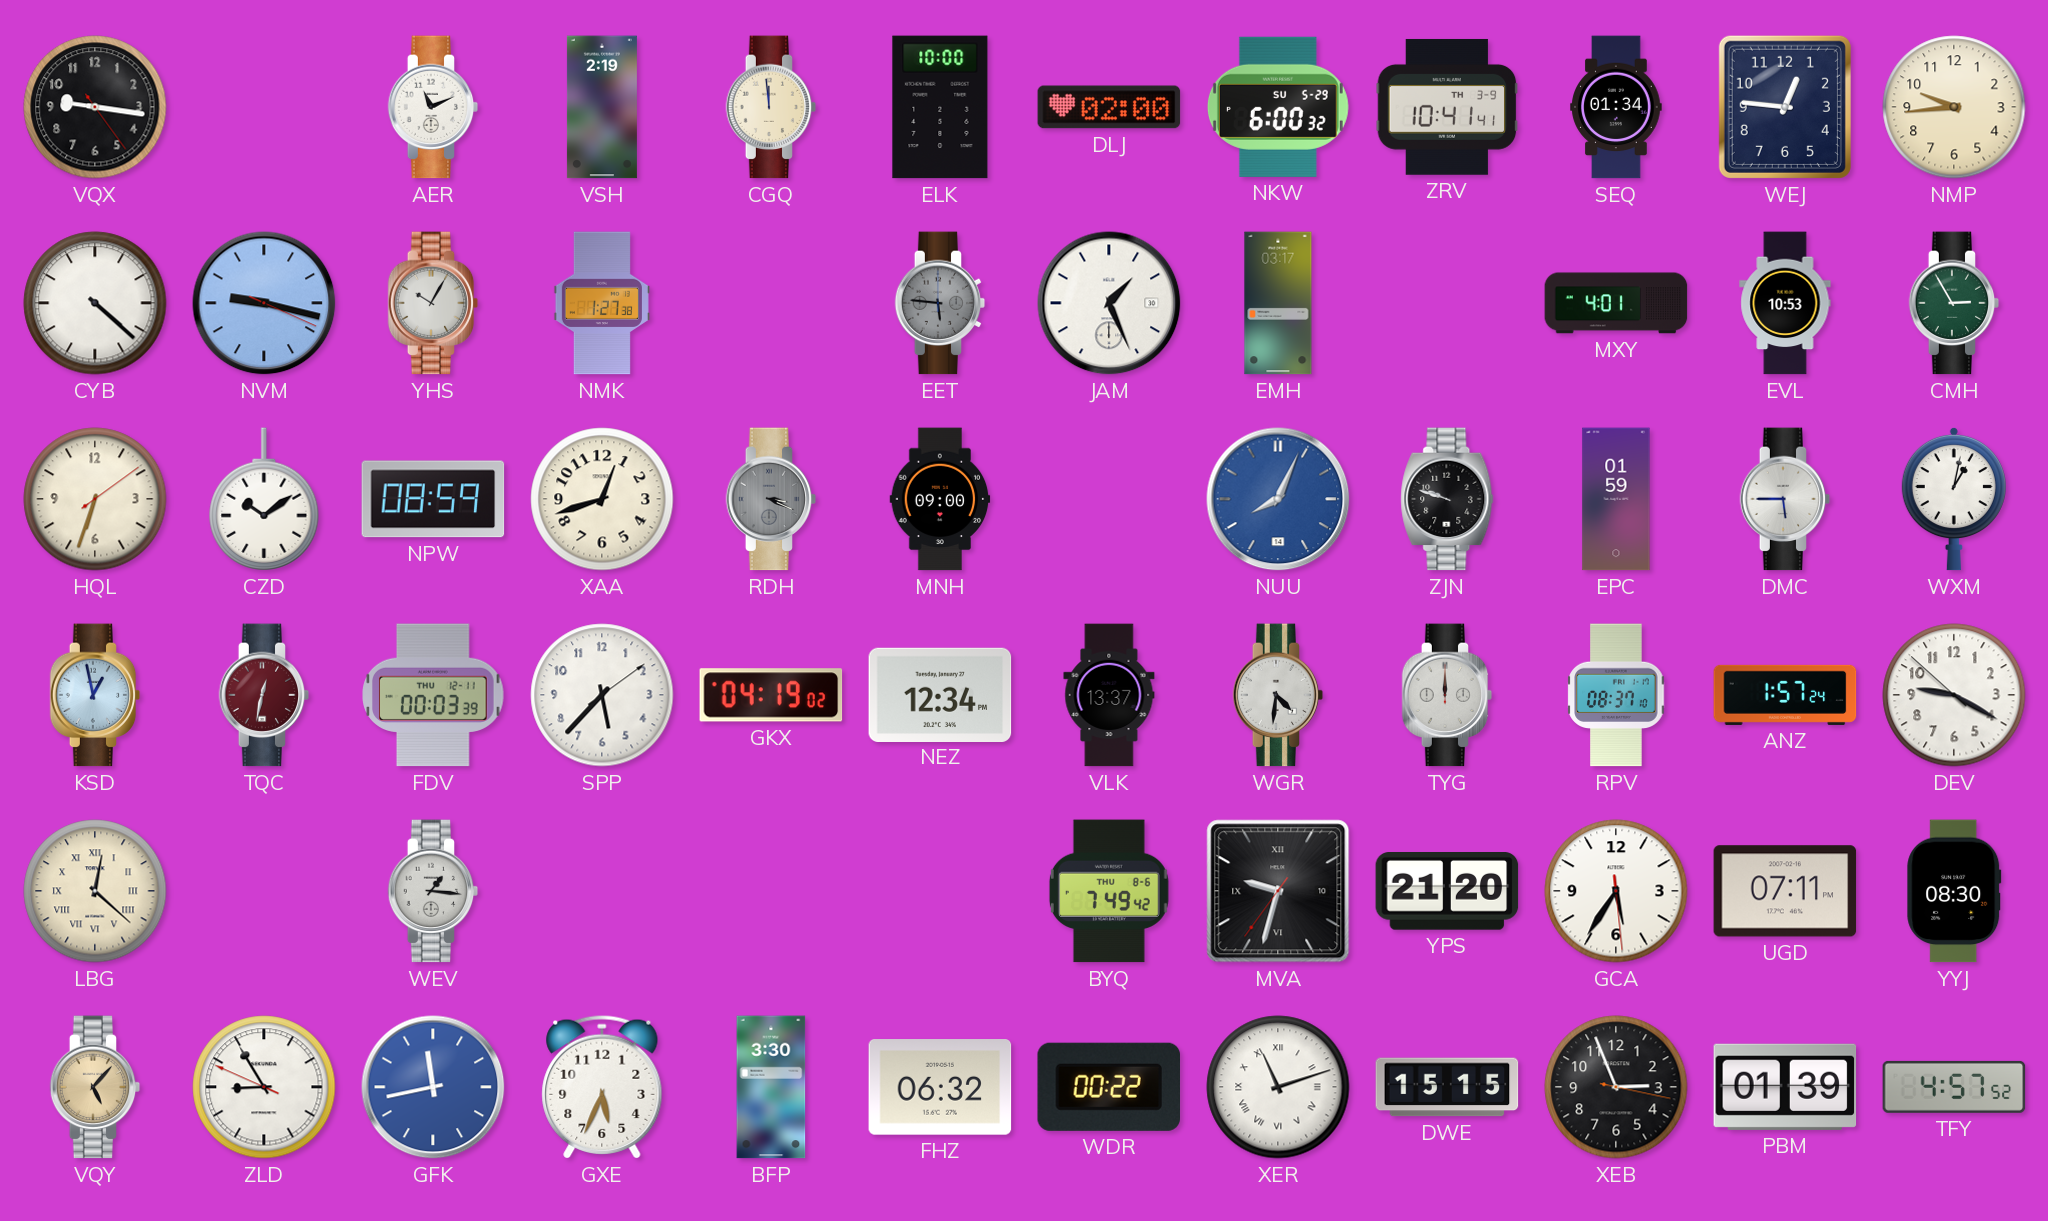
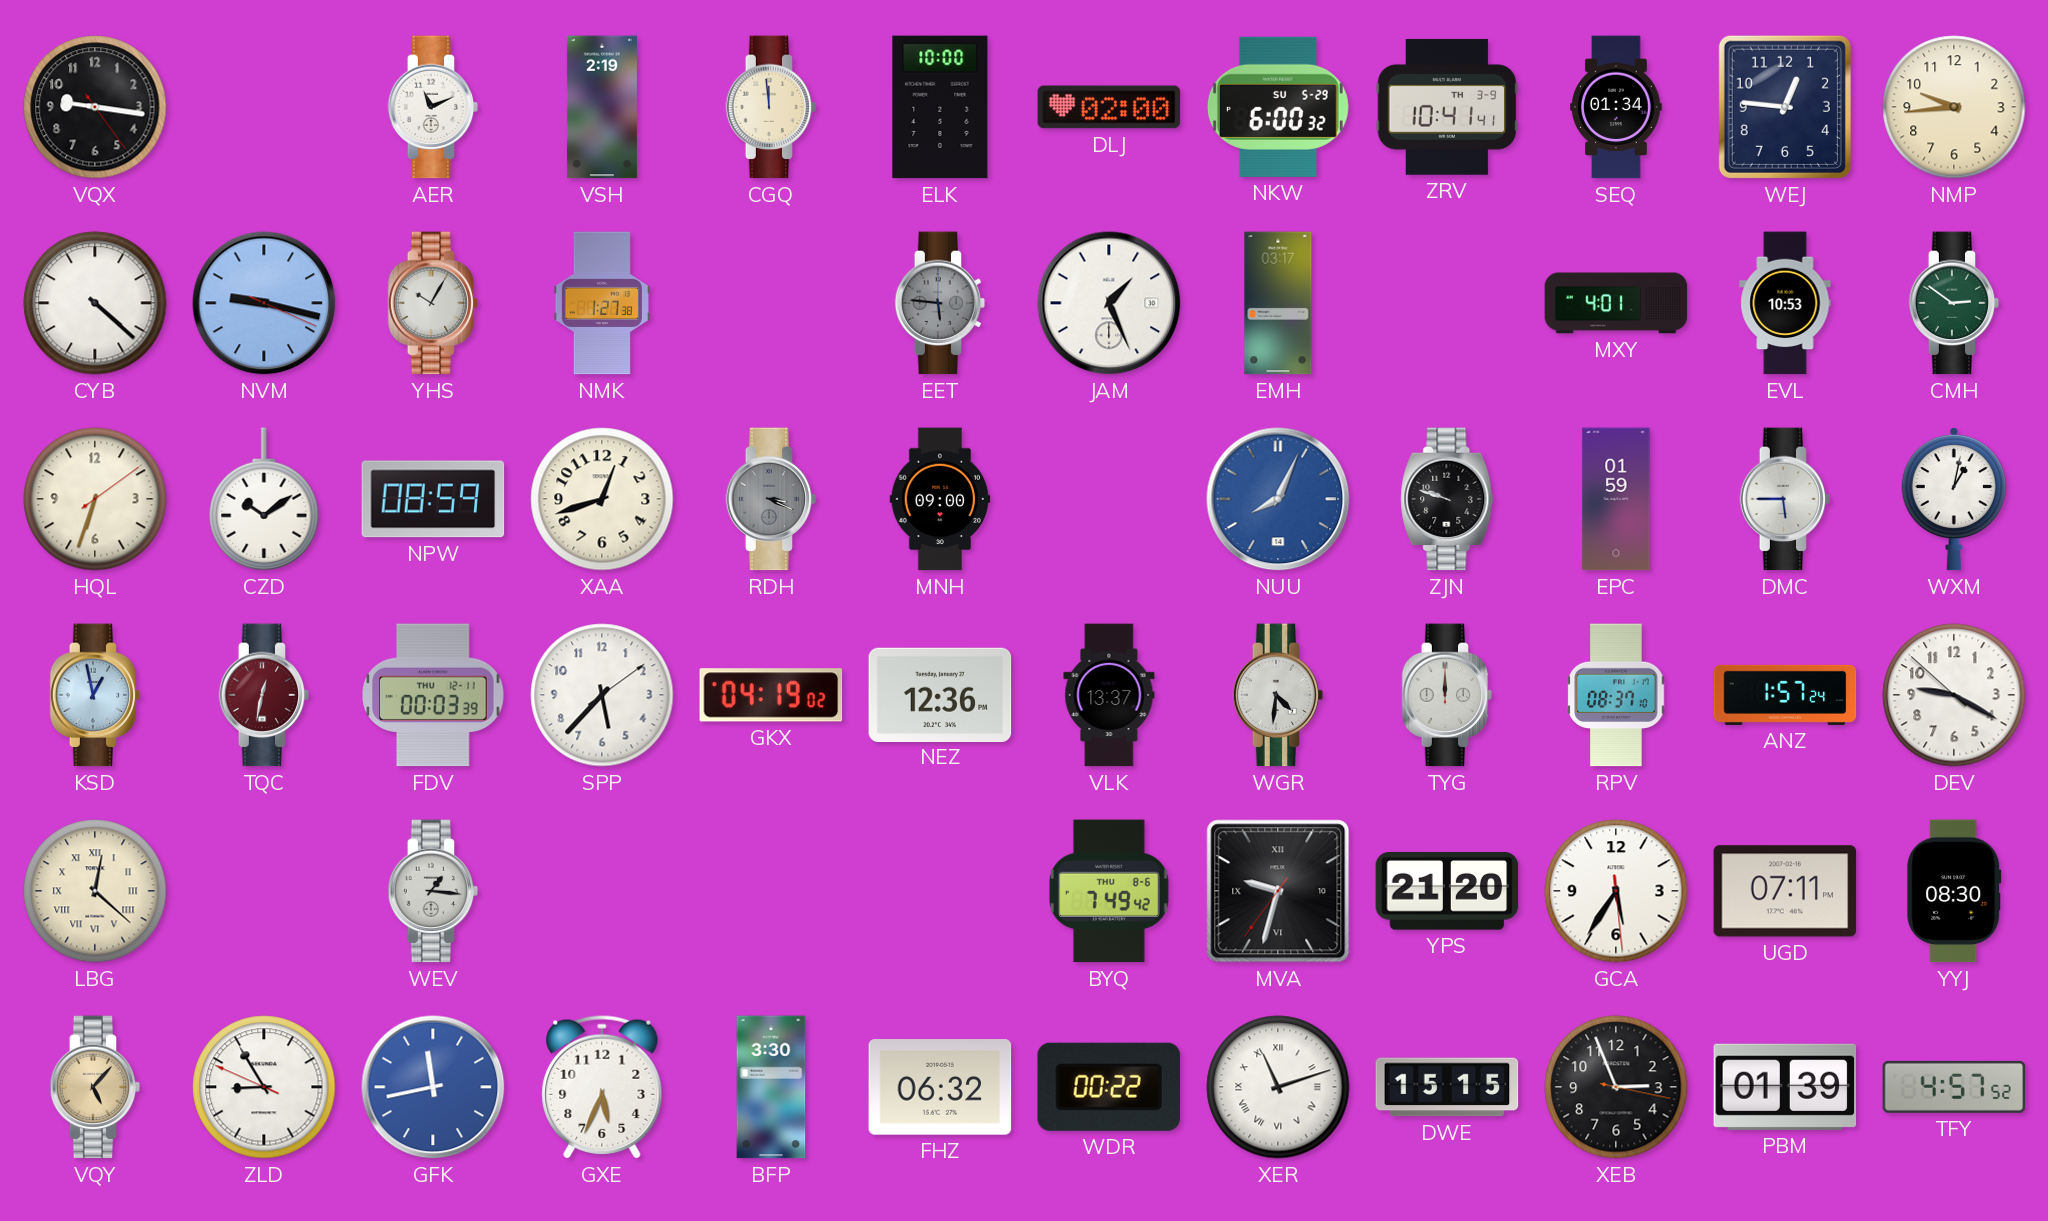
CMH: 2:55 -> 2:51 (1954, 303)
NEZ: 12:34 -> 12:36 (940, 694)
